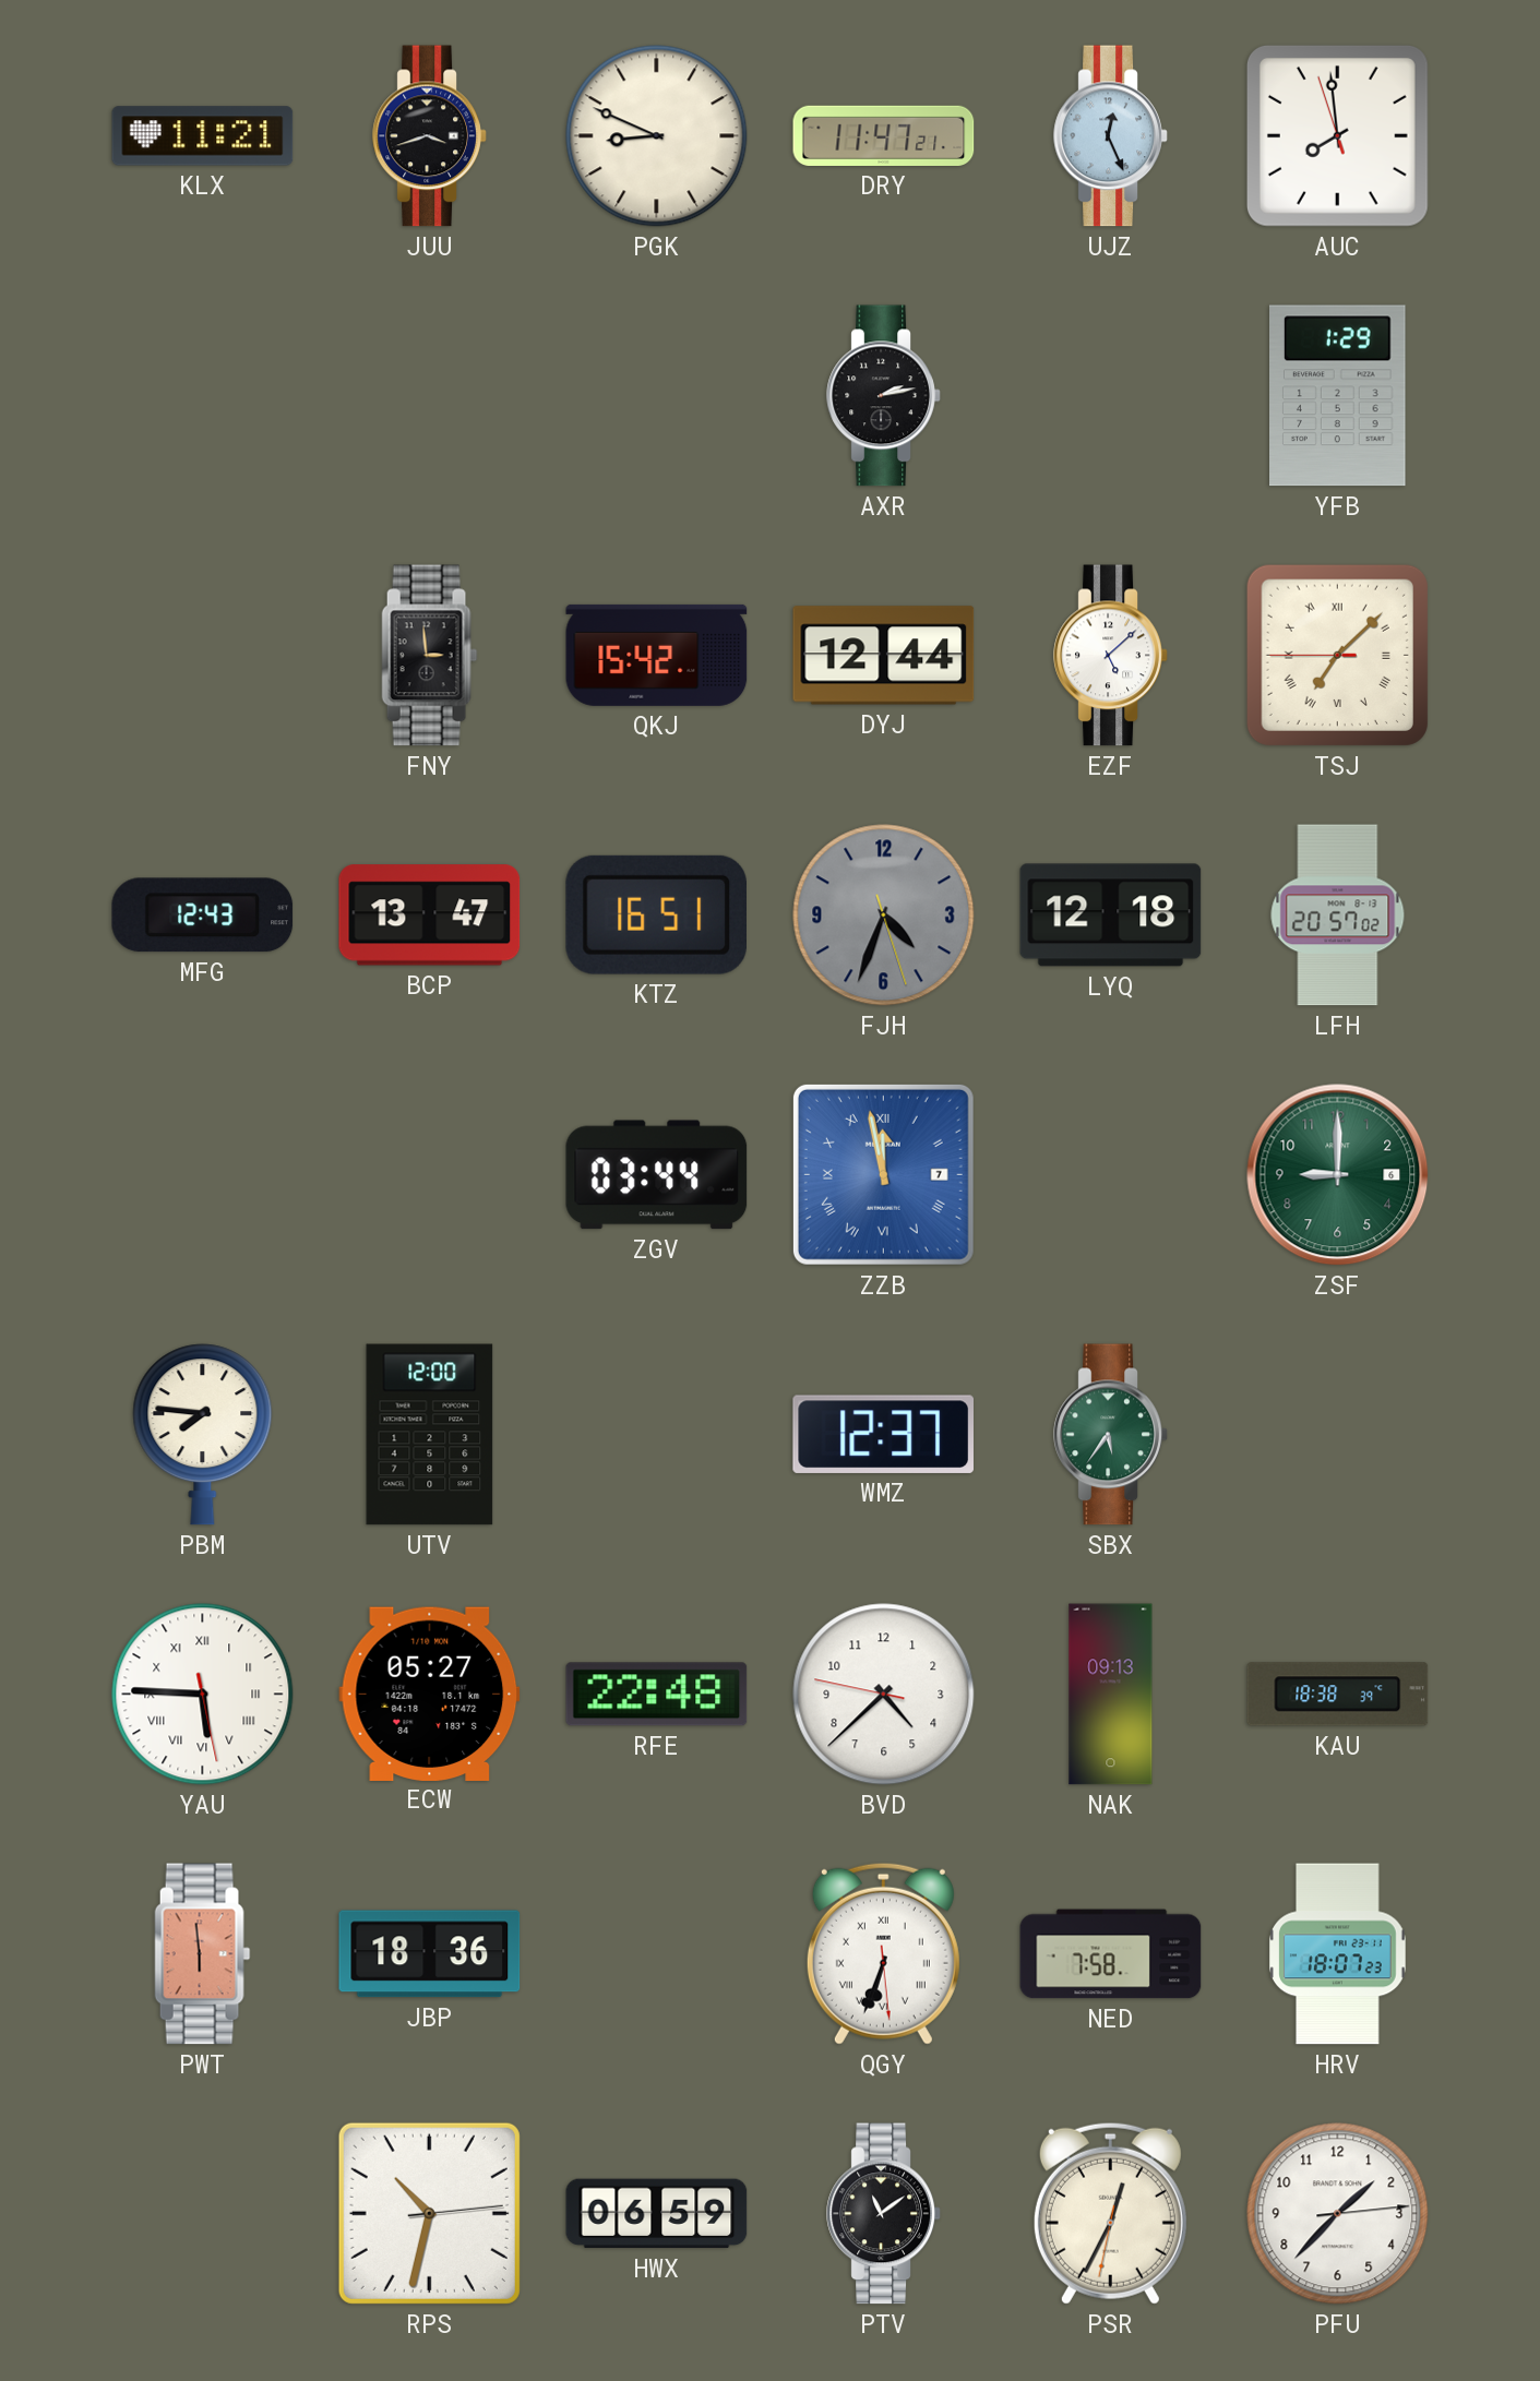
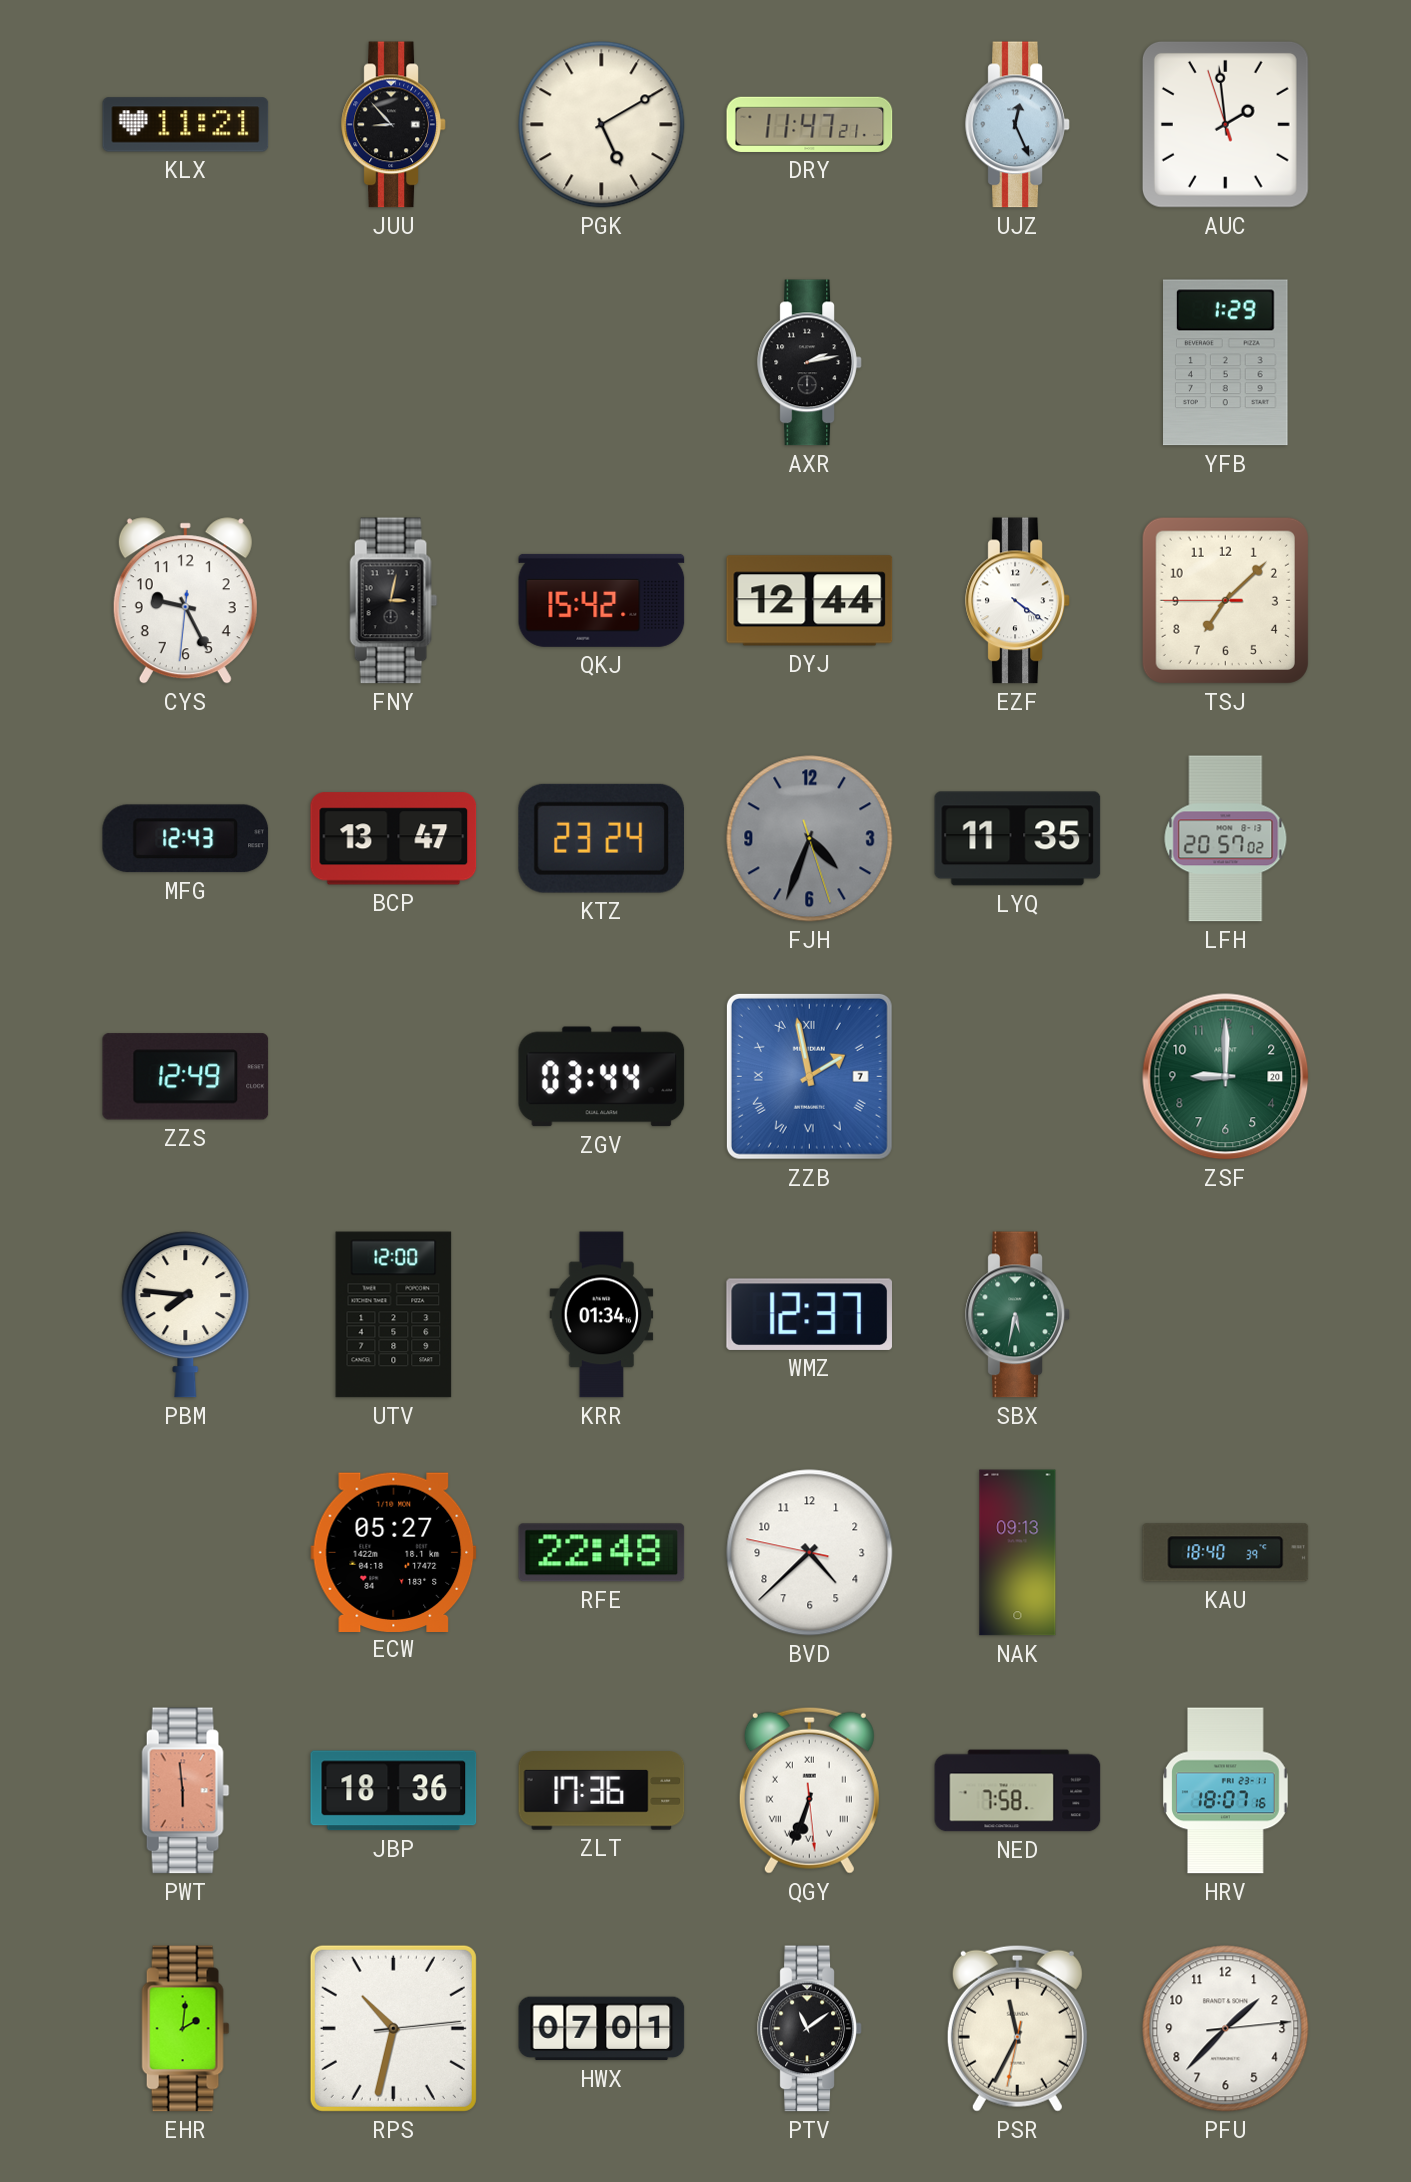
JUU: 3:42 -> 8:53 (394, 125)
PGK: 8:49 -> 5:10 (602, 125)
AUC: 7:58 -> 1:58 (1225, 124)
CYS: none -> 9:25 (185, 601)
FNY: 2:59 -> 3:02 (394, 601)
EZF: 5:08 -> 4:21 (1018, 601)
TSJ numerals: Roman -> Arabic (1225, 600)
KTZ: 16:51 -> 23:24 (601, 838)
LYQ: 12:18 -> 11:35 (1018, 839)
ZZS: none -> 12:49 (186, 1077)
ZZB: 11:58 -> 1:58 (809, 1076)
ZSF date: 6 -> 20 (1226, 1077)
KRR: none -> 01:34 (602, 1315)
SBX: 5:36 -> 5:32 (1018, 1315)
YAU: 5:45 -> none (203, 1695)
KAU: 18:38 -> 18:40 (1226, 1553)
ZLT: none -> 17:36 (602, 1791)
HRV: 18:07:23 -> 18:07:16 (1226, 1791)
EHR: none -> 2:01 (186, 2029)
HWX: 06:59 -> 07:01 (602, 2029)
PSR: 12:34 -> 11:34 (1017, 2028)
